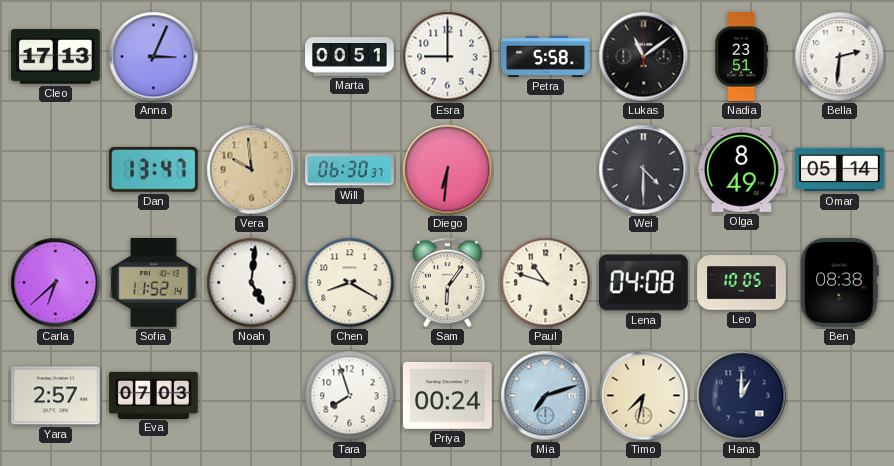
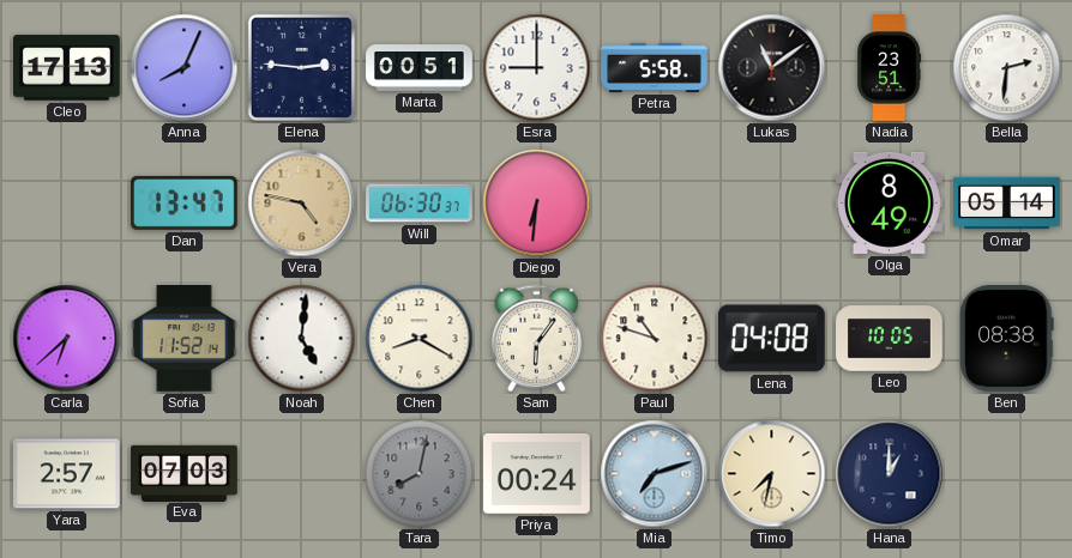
Anna: 3:04 -> 8:04 (185, 68)
Elena: none -> 2:46 (301, 67)
Vera: 9:59 -> 4:47 (302, 204)
Wei: 4:30 -> none (644, 170)
Tara: 7:57 -> 8:02 (420, 474)
Tara dial: white -> grey (420, 474)
